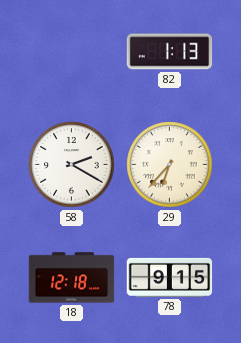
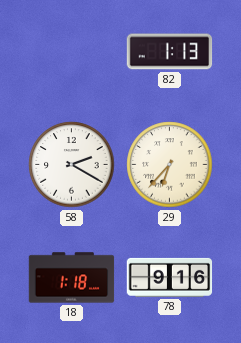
18: 12:18 -> 1:18 (72, 278)
78: 9:15 -> 9:16 (170, 277)
